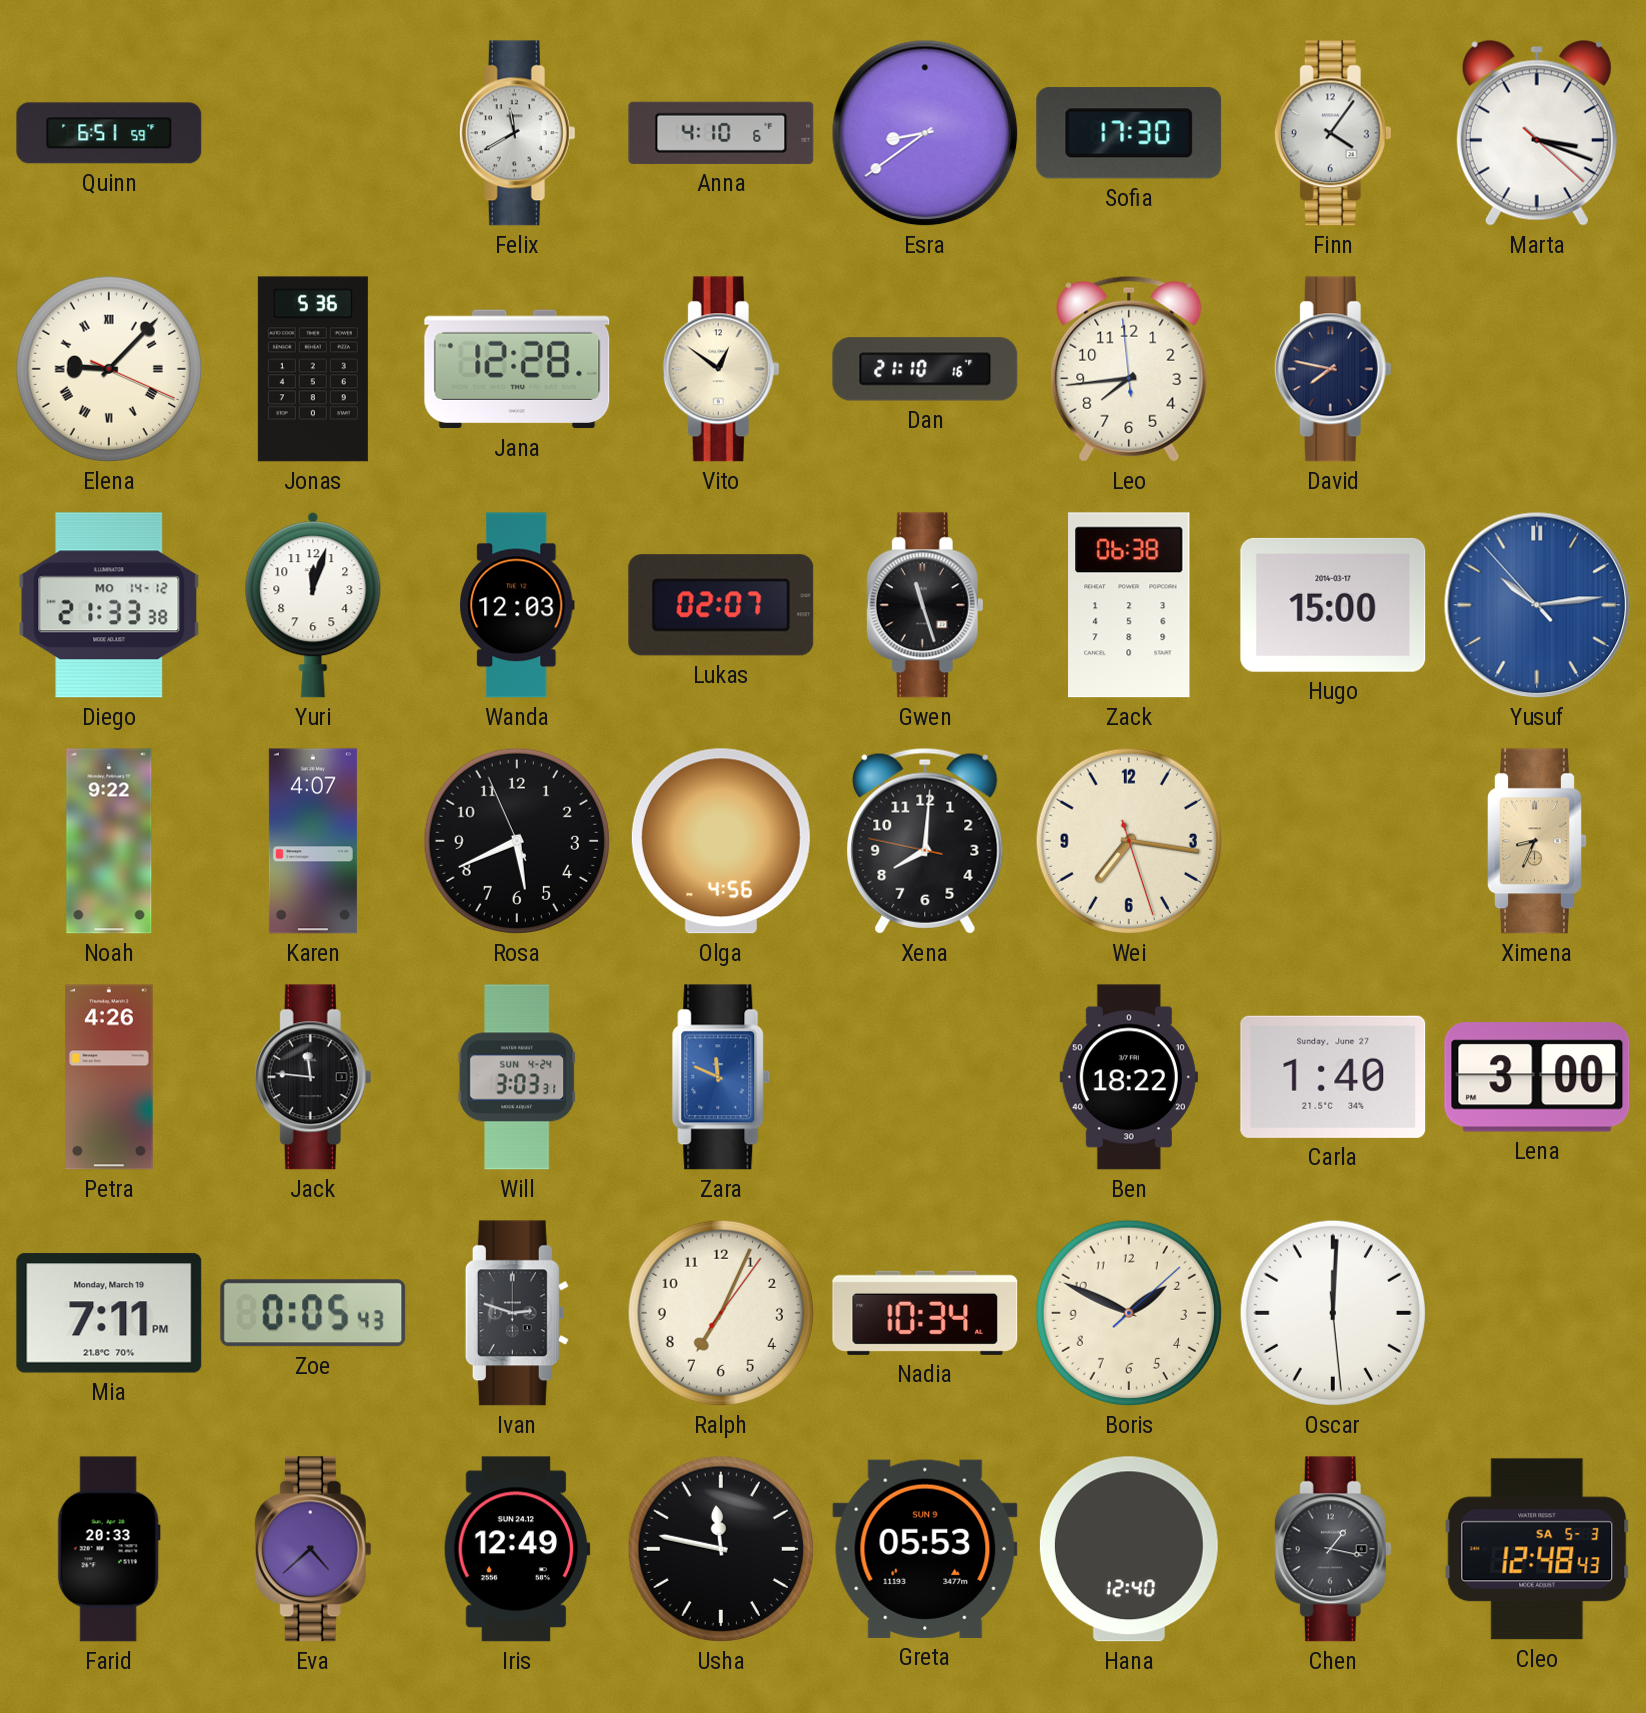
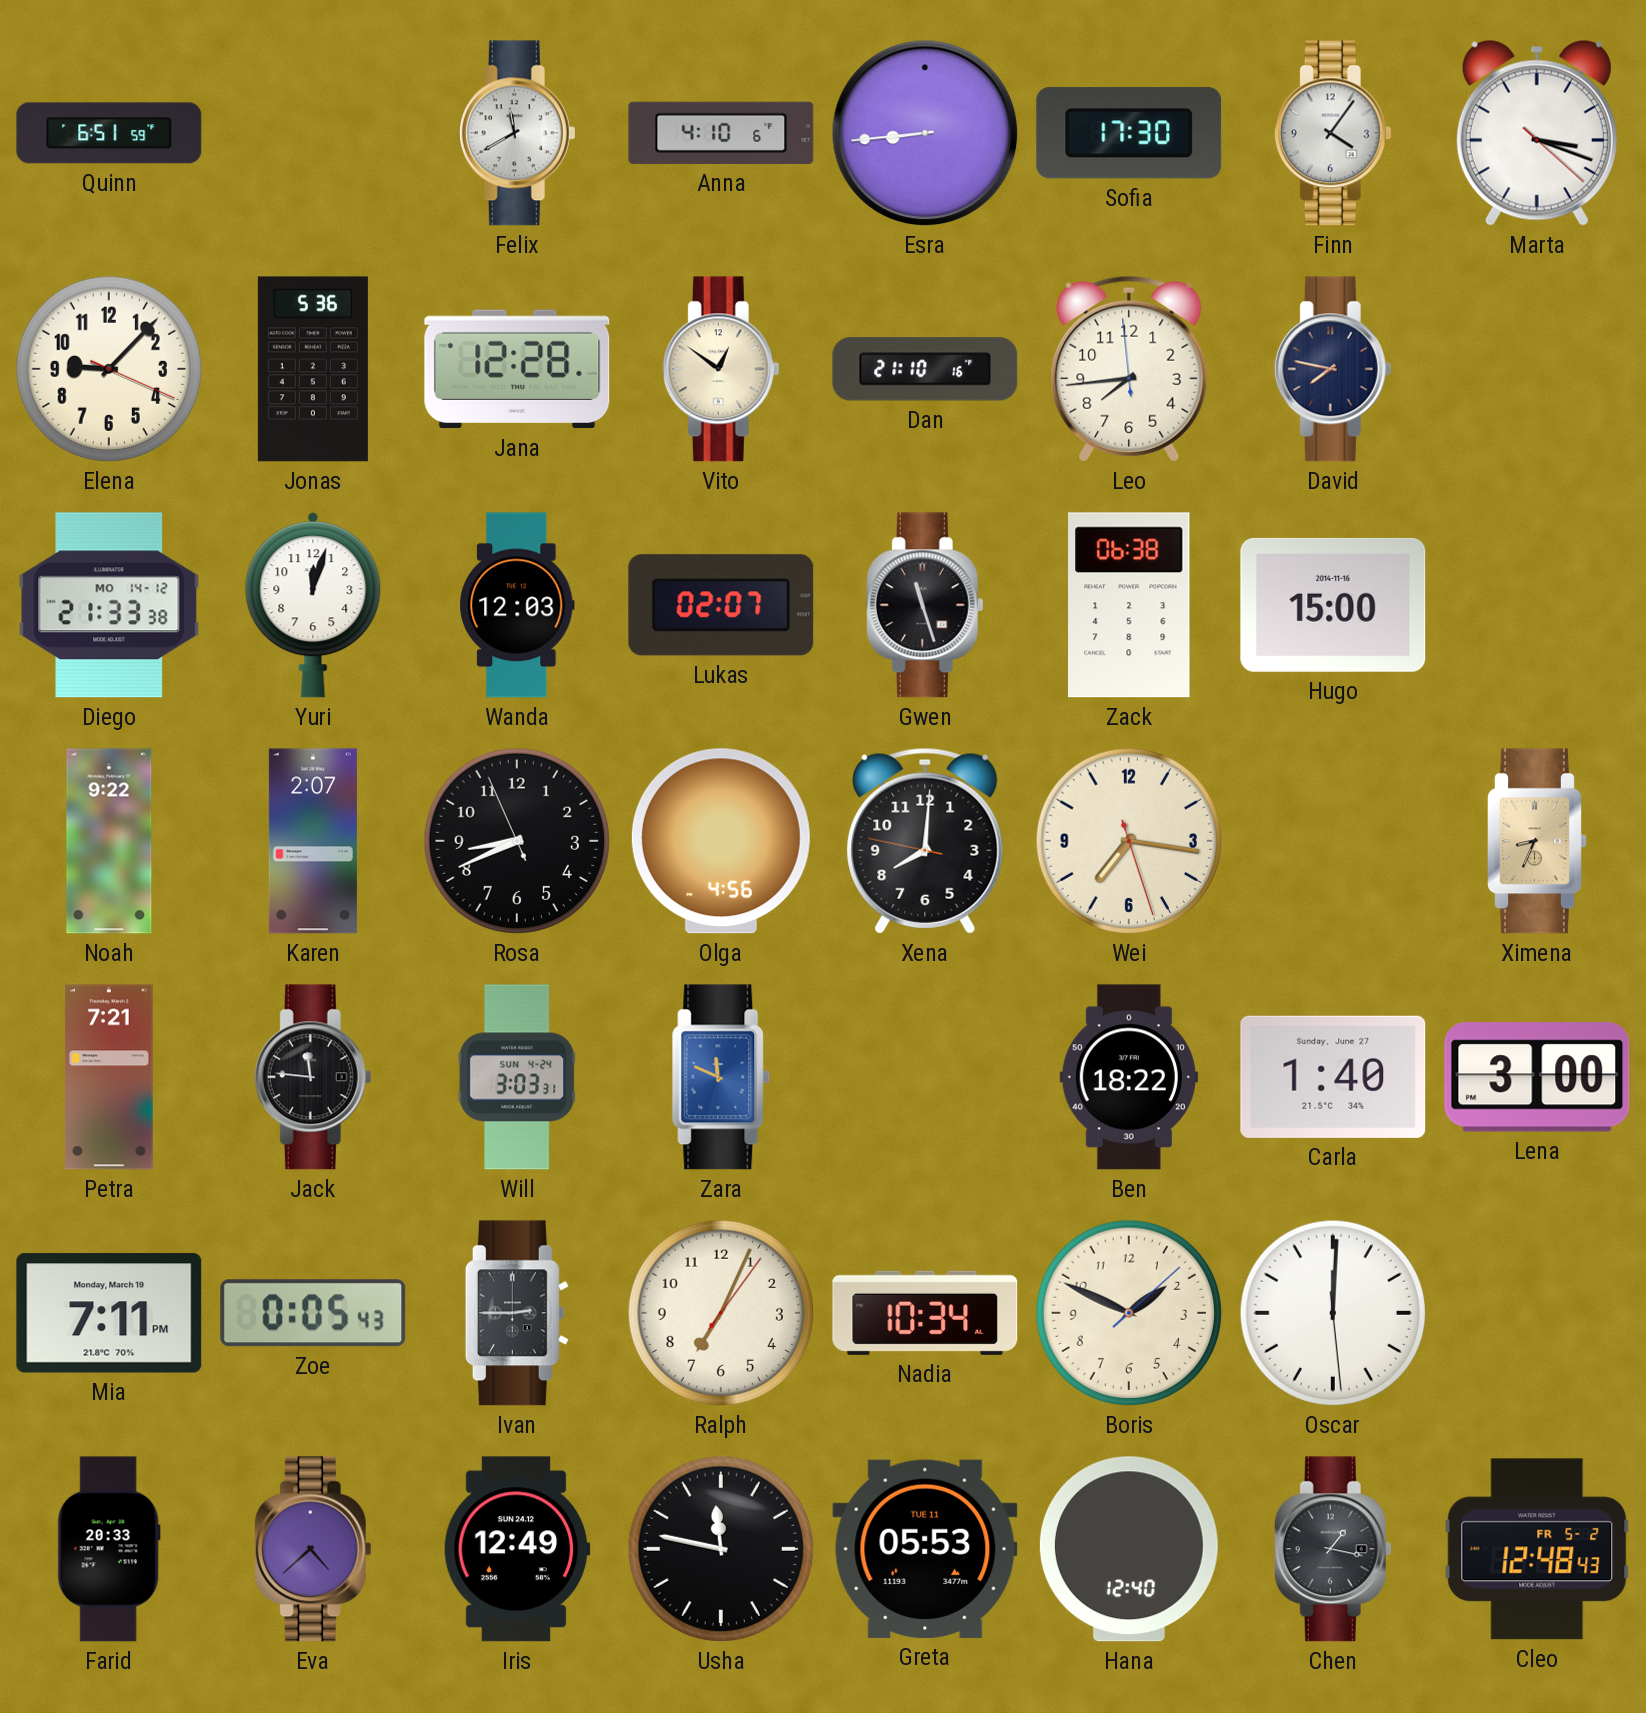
Esra: 8:39 -> 8:44 (925, 133)
Elena numerals: Roman -> Arabic (109, 369)
Hugo date: 2014-03-17 -> 2014-11-16 (1333, 605)
Yusuf: 10:13 -> none (1537, 605)
Karen: 4:07 -> 2:07 (313, 841)
Rosa: 5:40 -> 8:40 (517, 841)
Petra: 4:26 -> 7:21 (109, 1077)
Ivan: 2:48 -> 2:45 (517, 1313)
Greta date: SUN 9 -> TUE 11 (925, 1549)
Cleo date: SA 5-3 -> FR 5-2 (1537, 1549)
